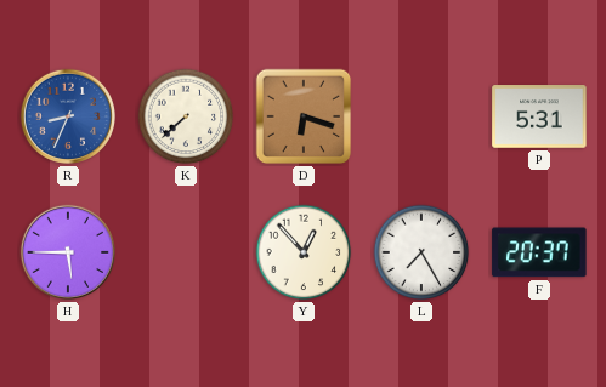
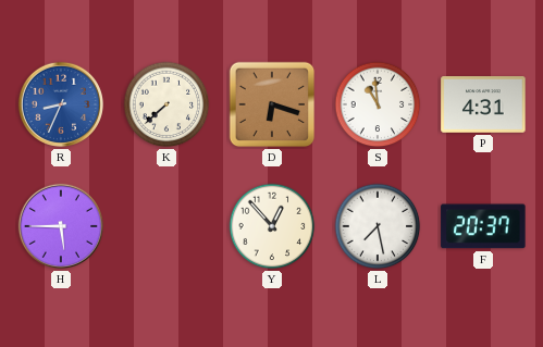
S: none -> 10:59 (378, 104)
P: 5:31 -> 4:31 (483, 104)
L: 7:25 -> 7:28 (378, 226)
